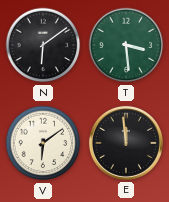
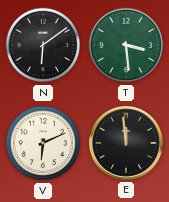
V: 6:09 -> 6:11 (43, 143)
